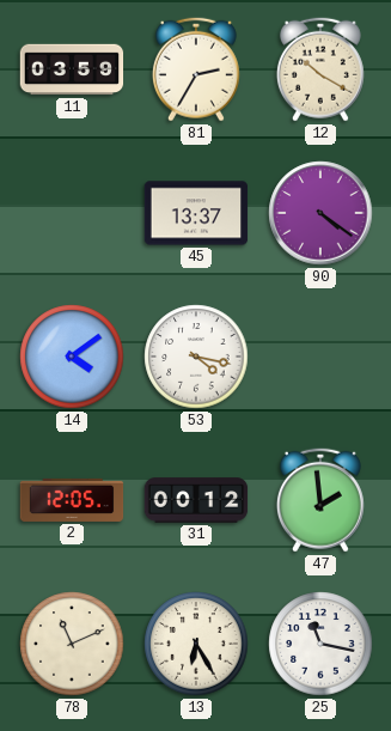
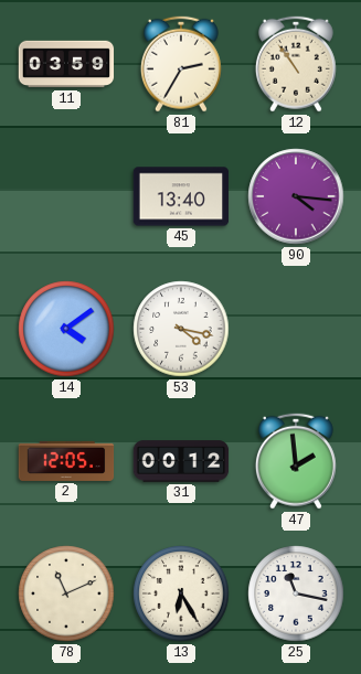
12: 10:20 -> 10:54 (296, 64)
45: 13:37 -> 13:40 (181, 196)
90: 4:21 -> 4:16 (296, 196)
